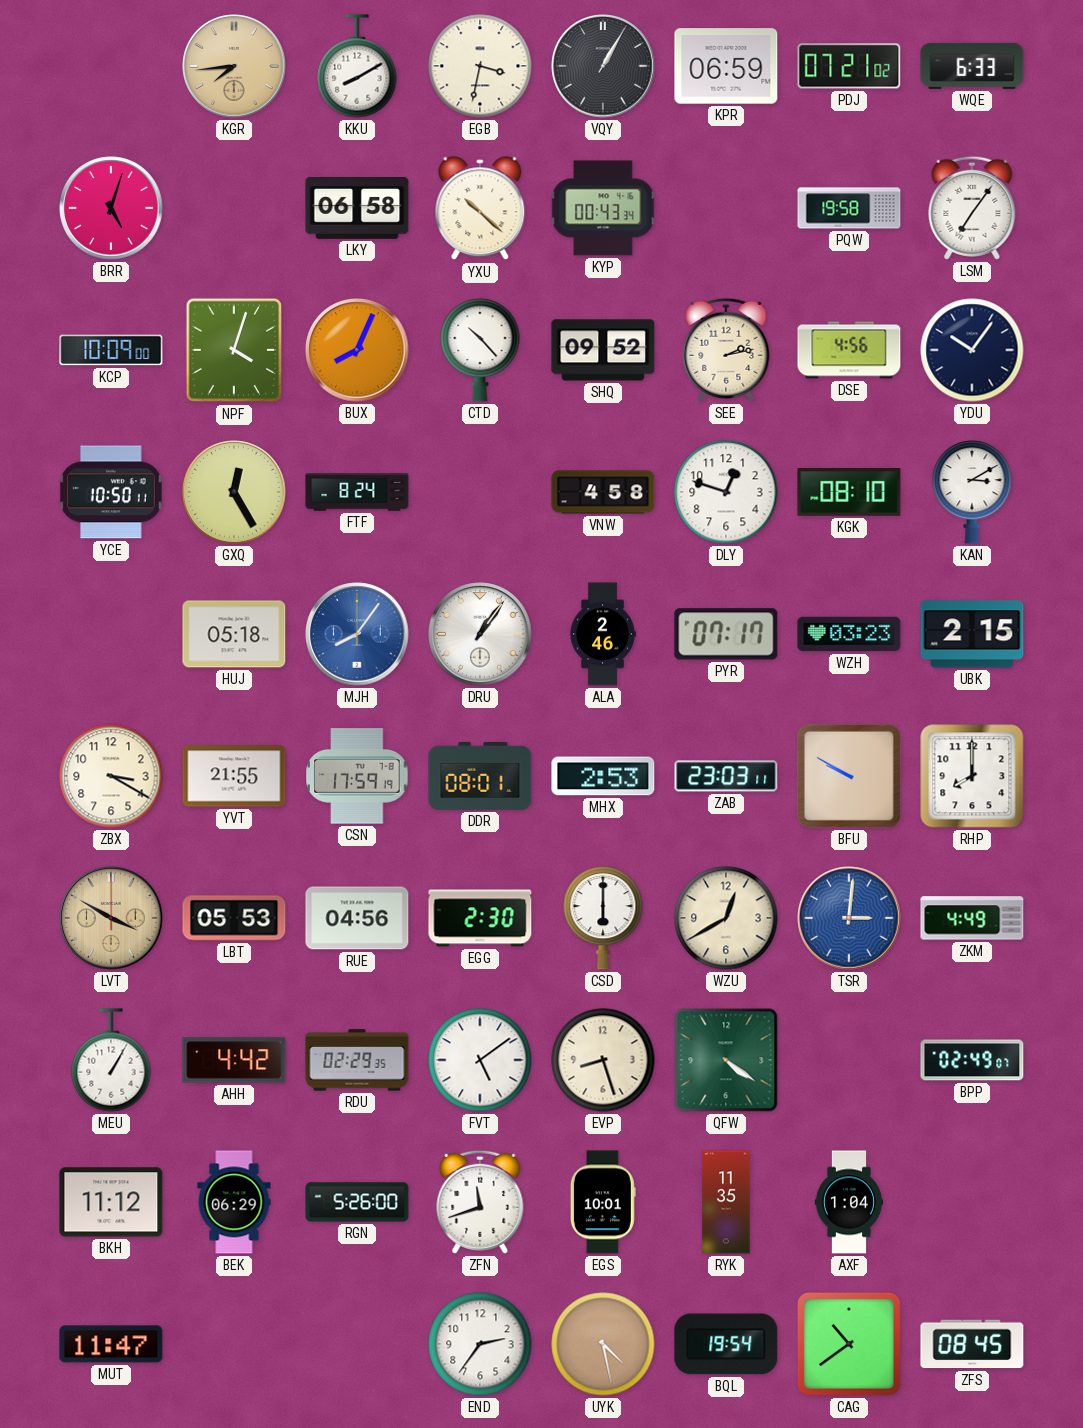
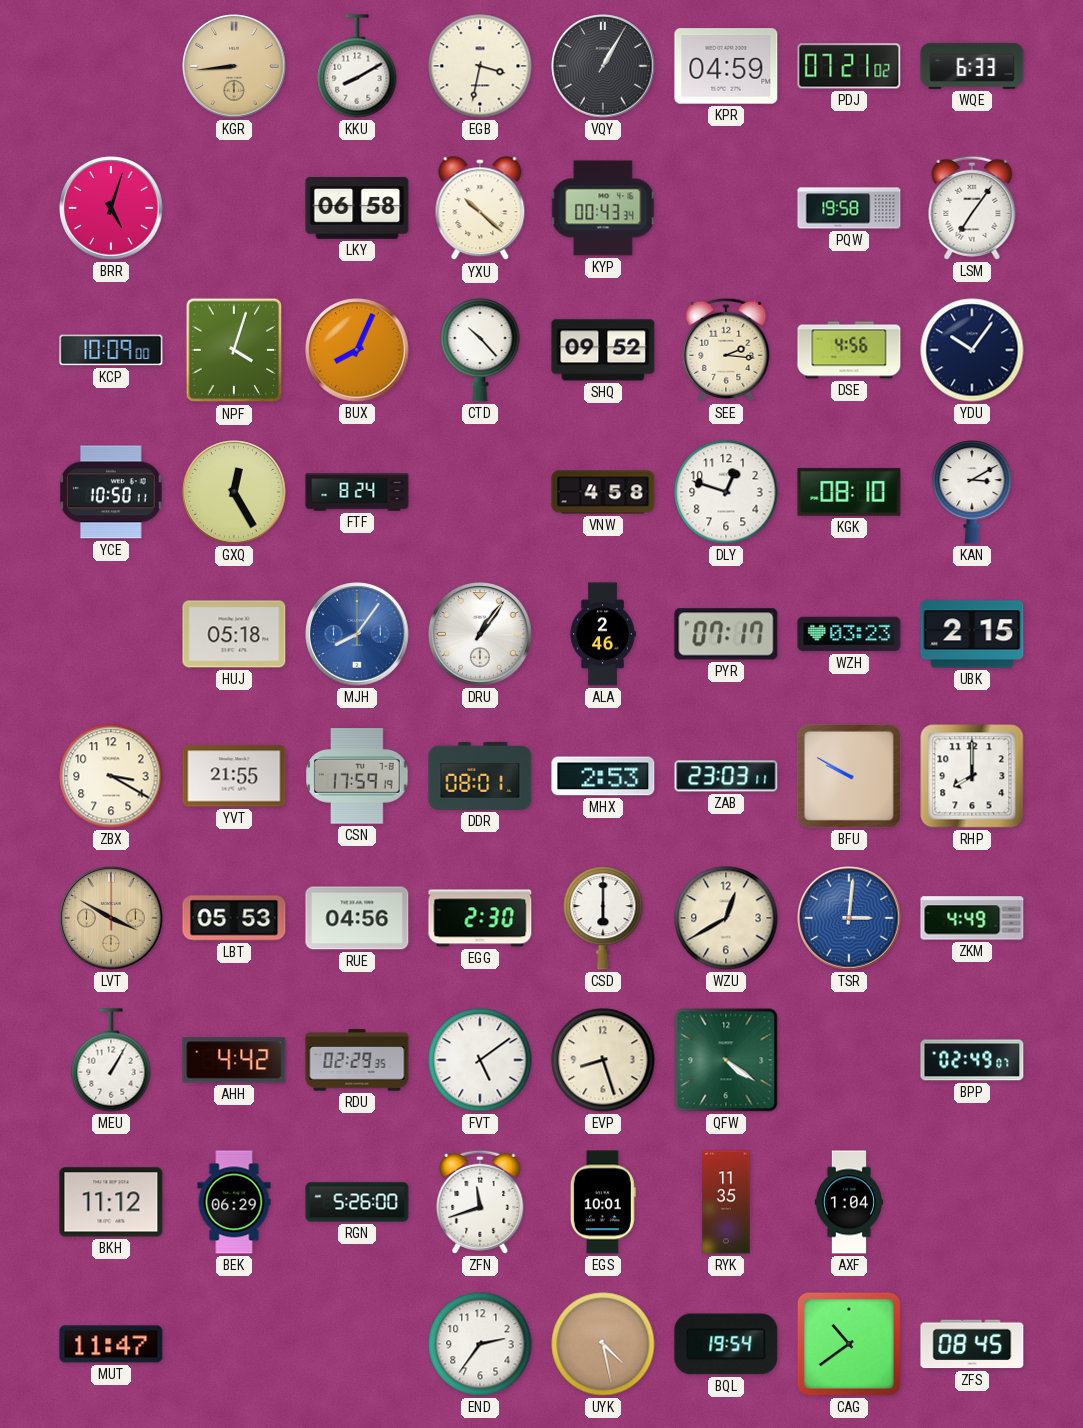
KGR: 7:44 -> 8:44 (234, 66)
KPR: 06:59 -> 04:59 (726, 66)
SEE: 2:13 -> 2:16 (726, 350)
